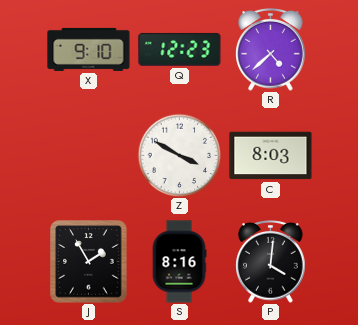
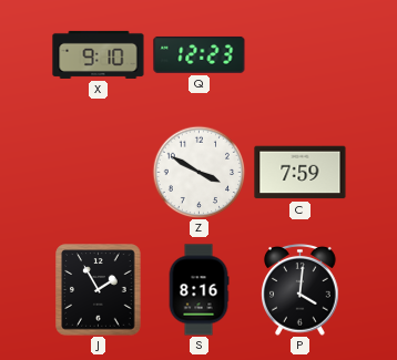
R: 4:38 -> none (271, 50)
C: 8:03 -> 7:59 (301, 173)
